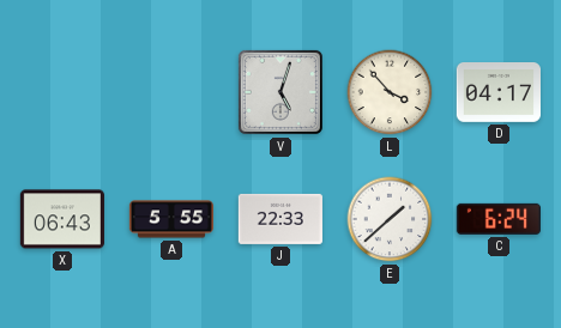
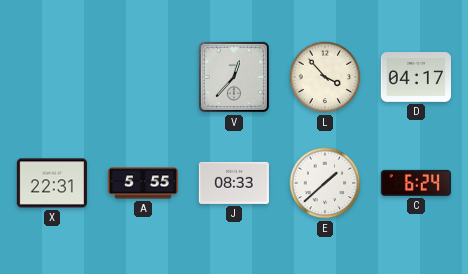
V: 5:03 -> 12:37 (234, 77)
X: 06:43 -> 22:31 (52, 183)
J: 22:33 -> 08:33 (234, 183)
